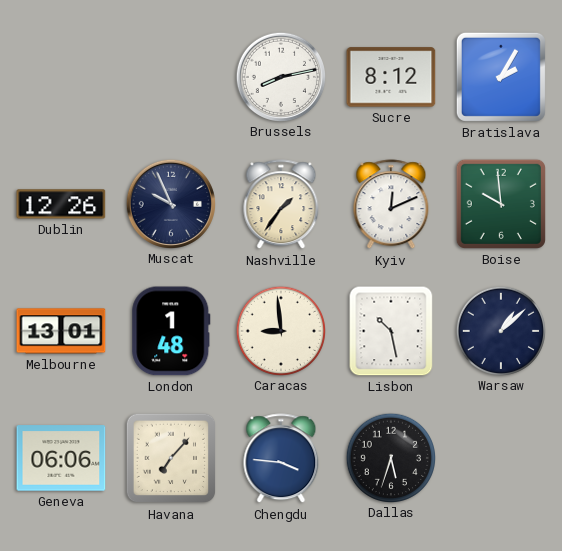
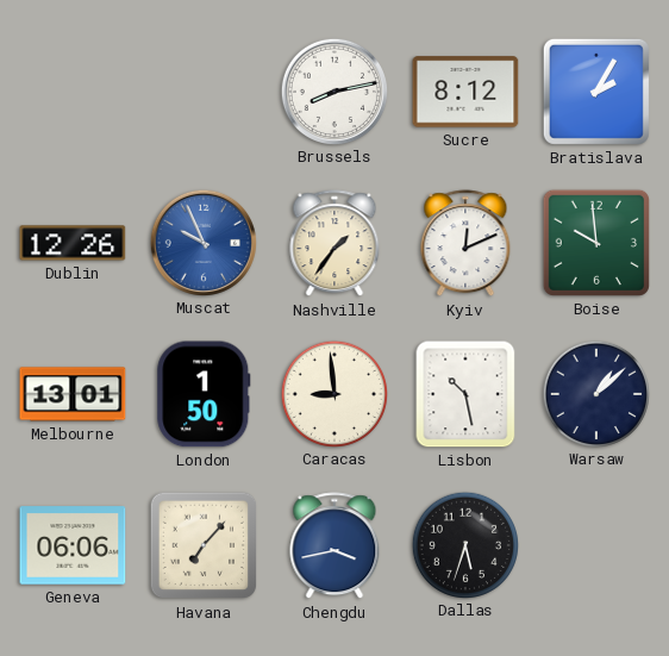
Muscat dial: navy -> blue (202, 242)
London: 1:48 -> 1:50 (204, 394)
Chengdu: 3:46 -> 3:43 (334, 546)
